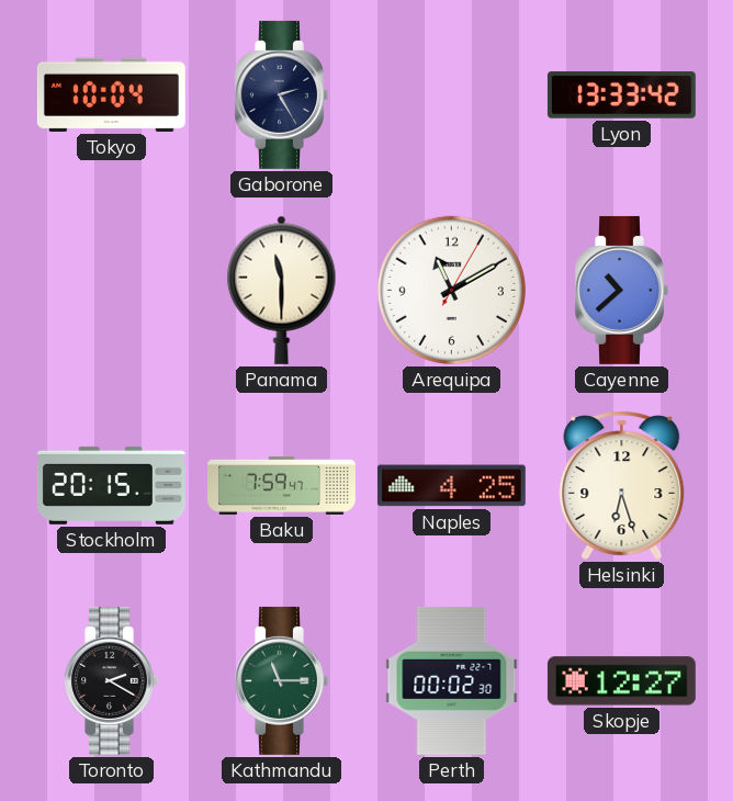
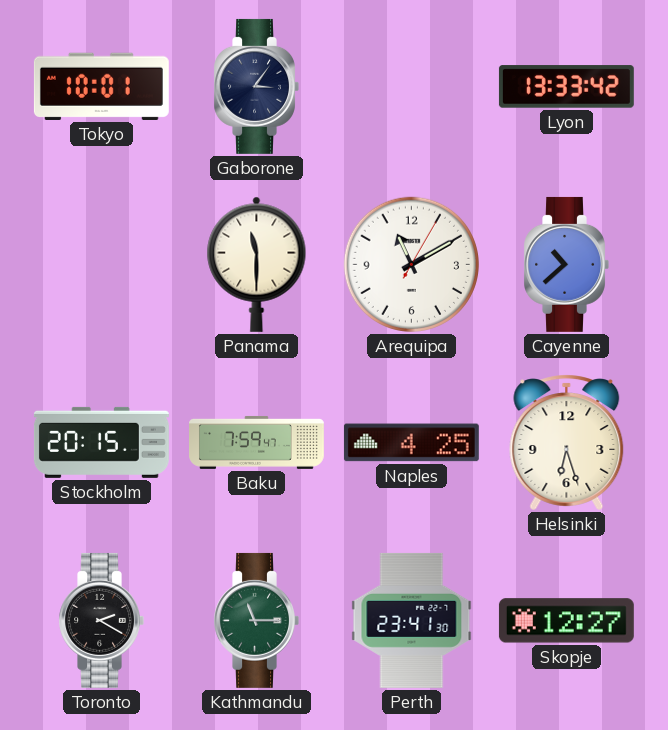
Tokyo: 10:04 -> 10:01 (101, 86)
Gaborone: 2:25 -> 3:06 (256, 86)
Perth: 00:02 -> 23:41 (412, 620)
